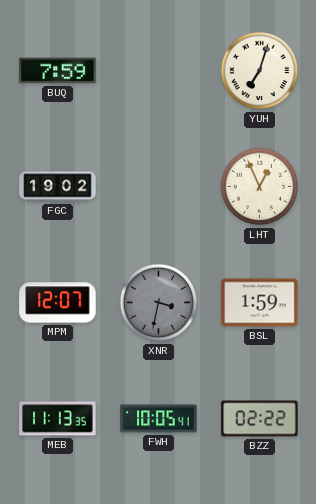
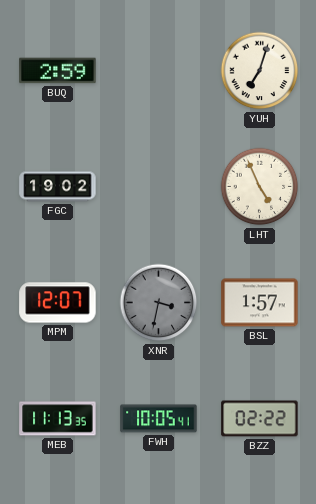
BUQ: 7:59 -> 2:59 (58, 71)
LHT: 12:56 -> 4:56 (260, 187)
BSL: 1:59 -> 1:57 (260, 303)
